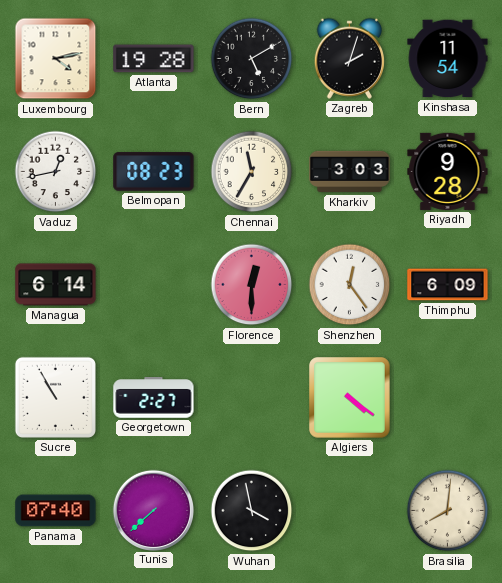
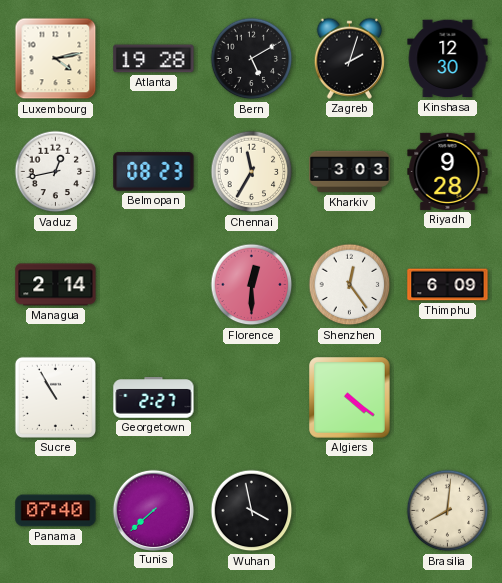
Kinshasa: 11:54 -> 12:30 (448, 59)
Managua: 6:14 -> 2:14 (56, 285)
